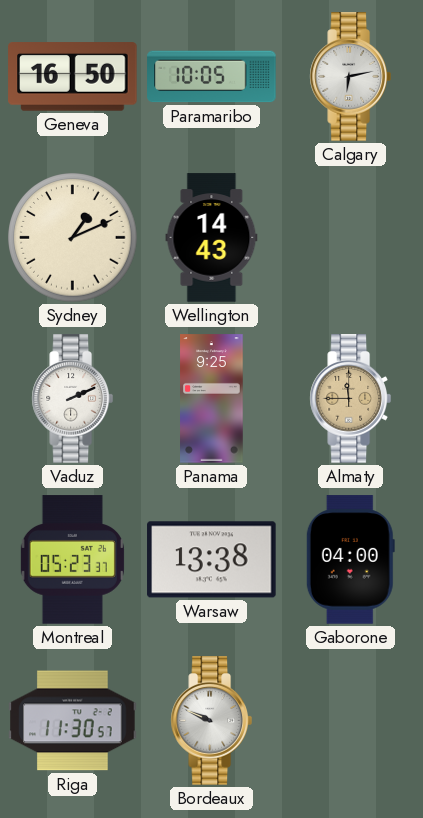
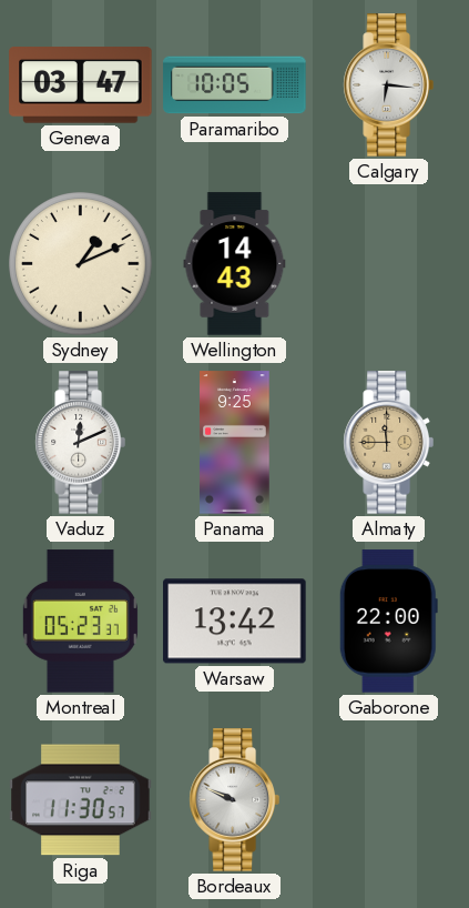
Geneva: 16:50 -> 03:47 (81, 85)
Calgary: 6:13 -> 6:16 (388, 85)
Vaduz: 2:11 -> 12:11 (80, 443)
Warsaw: 13:38 -> 13:42 (235, 622)
Gaborone: 04:00 -> 22:00 (388, 622)
